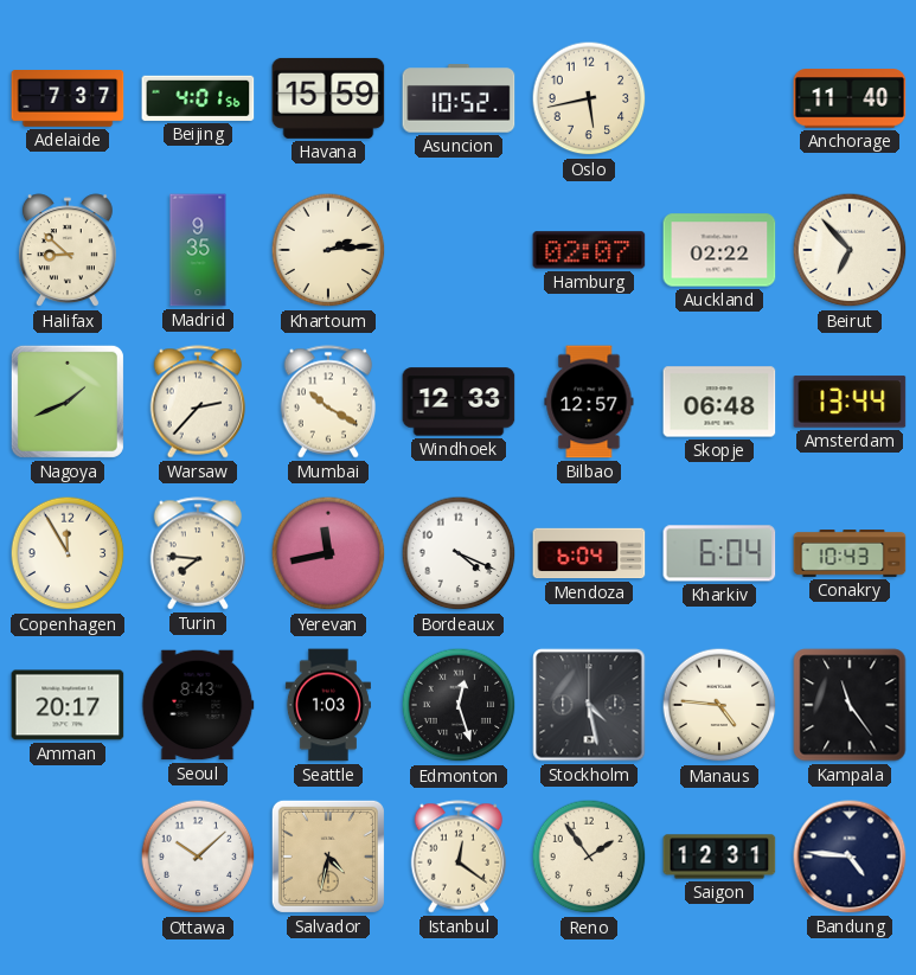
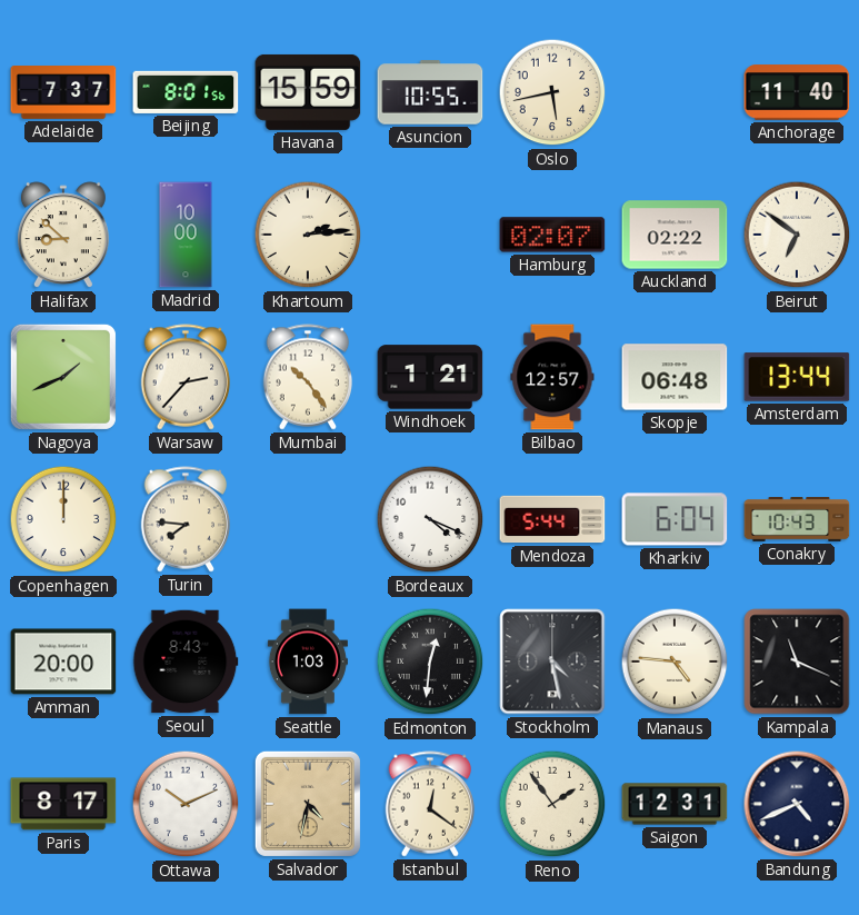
Beijing: 4:01 -> 8:01 (186, 92)
Asuncion: 10:52 -> 10:55 (430, 92)
Madrid: 9:35 -> 10:00 (186, 235)
Beirut: 6:53 -> 6:51 (797, 235)
Mumbai: 10:20 -> 10:24 (308, 377)
Windhoek: 12:33 -> 1:21 (430, 377)
Copenhagen: 11:55 -> 12:00 (63, 519)
Yerevan: 11:43 -> none (328, 553)
Mendoza: 6:04 -> 5:44 (552, 519)
Amman: 20:17 -> 20:00 (63, 662)
Edmonton: 12:27 -> 12:31 (430, 662)
Kampala: 11:24 -> 11:19 (797, 662)
Paris: none -> 8:17 (63, 804)
Ottawa: 10:08 -> 10:11 (186, 804)
Bandung: 4:46 -> 4:41 (797, 804)
